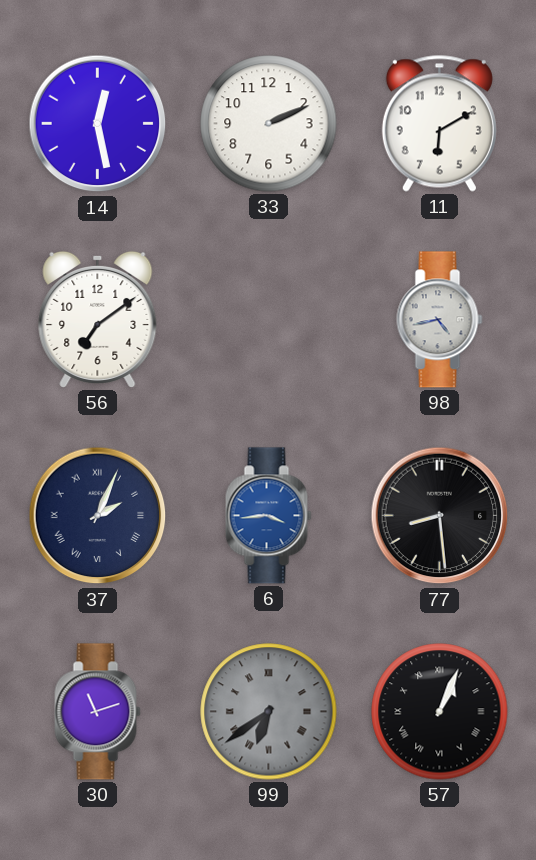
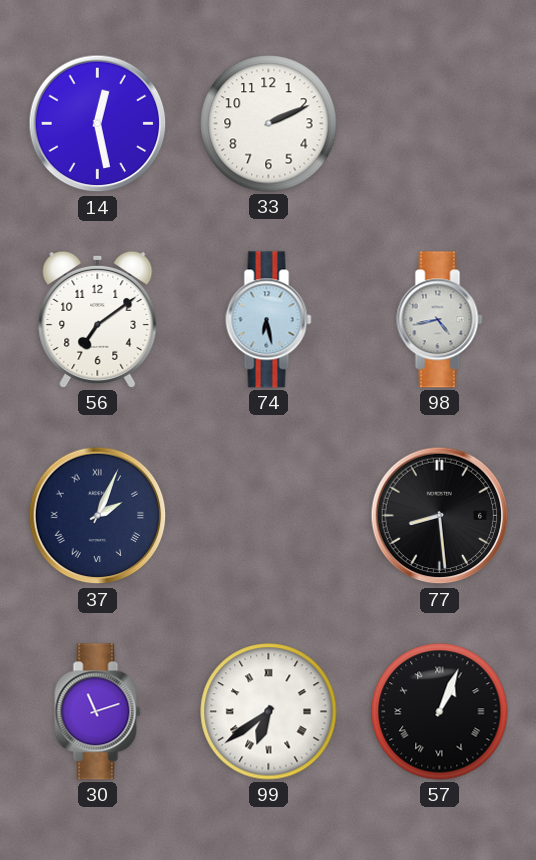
11: 6:10 -> none (439, 123)
74: none -> 6:28 (269, 320)
6: 3:44 -> none (269, 516)
99 dial: grey -> white (269, 712)
